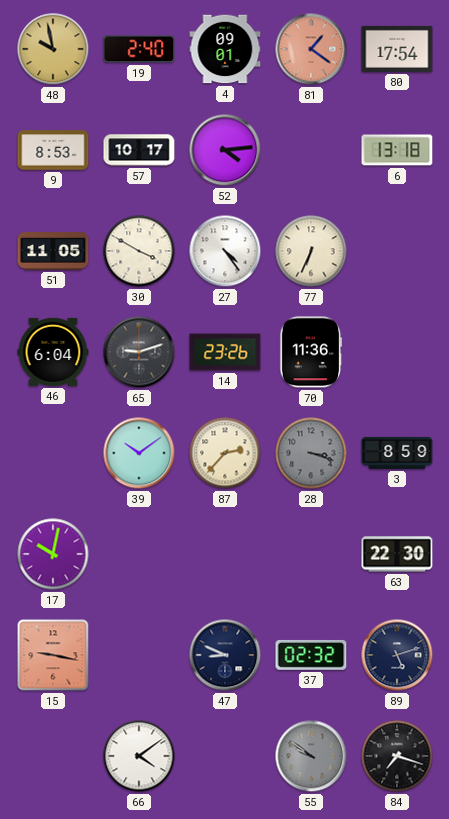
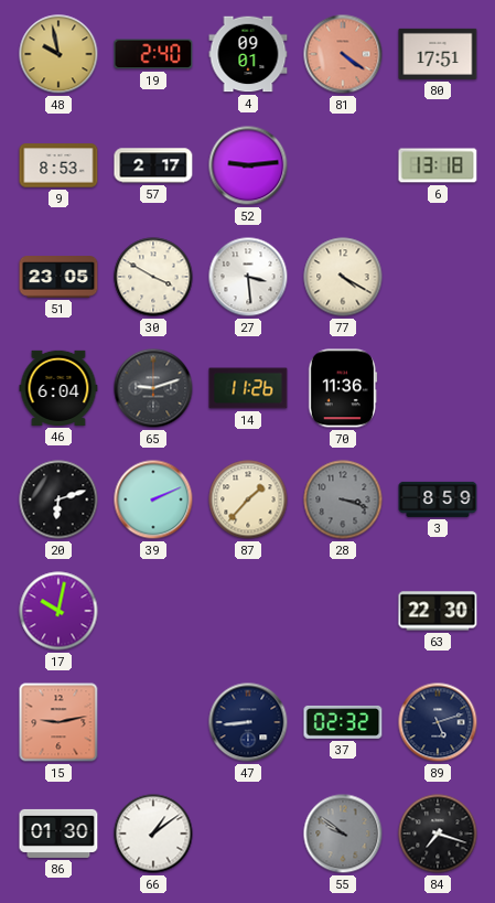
81: 1:21 -> 4:21 (343, 54)
80: 17:54 -> 17:51 (438, 54)
57: 10:17 -> 2:17 (153, 165)
52: 4:14 -> 9:14 (248, 165)
51: 11:05 -> 23:05 (58, 277)
27: 4:24 -> 3:29 (248, 277)
77: 6:34 -> 4:20 (343, 277)
14: 23:26 -> 11:26 (248, 388)
20: none -> 6:12 (58, 499)
39: 10:09 -> 2:11 (153, 499)
87: 2:37 -> 1:37 (248, 499)
15: 9:17 -> 9:13 (58, 722)
47: 8:49 -> 8:44 (248, 722)
86: none -> 01:30 (58, 834)
66: 4:09 -> 1:09 (153, 834)
